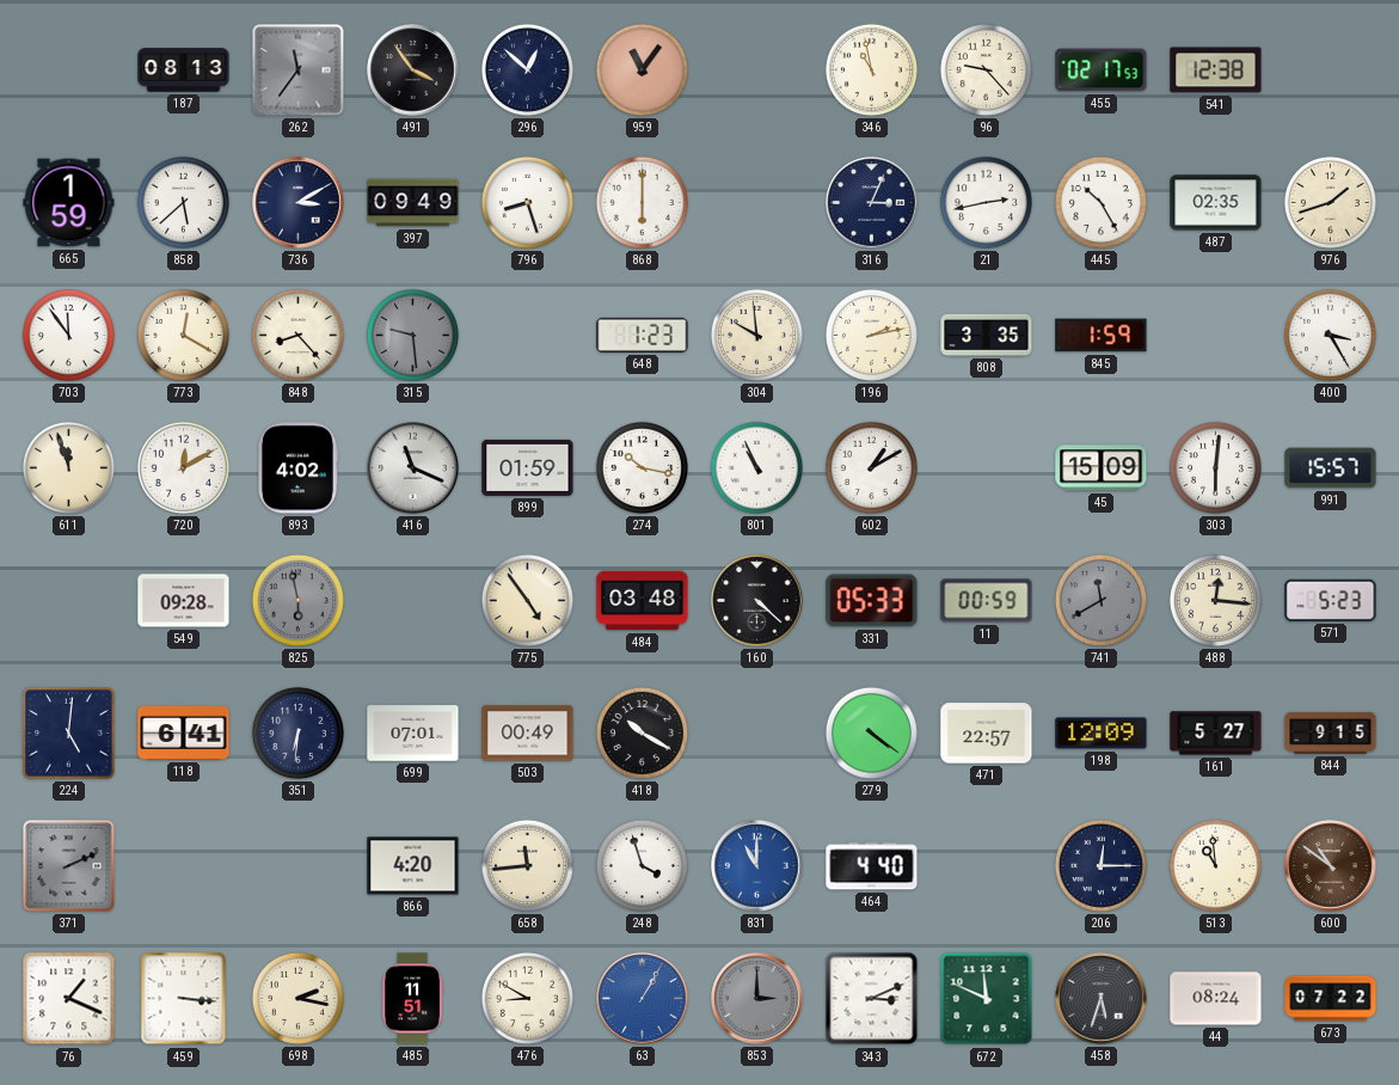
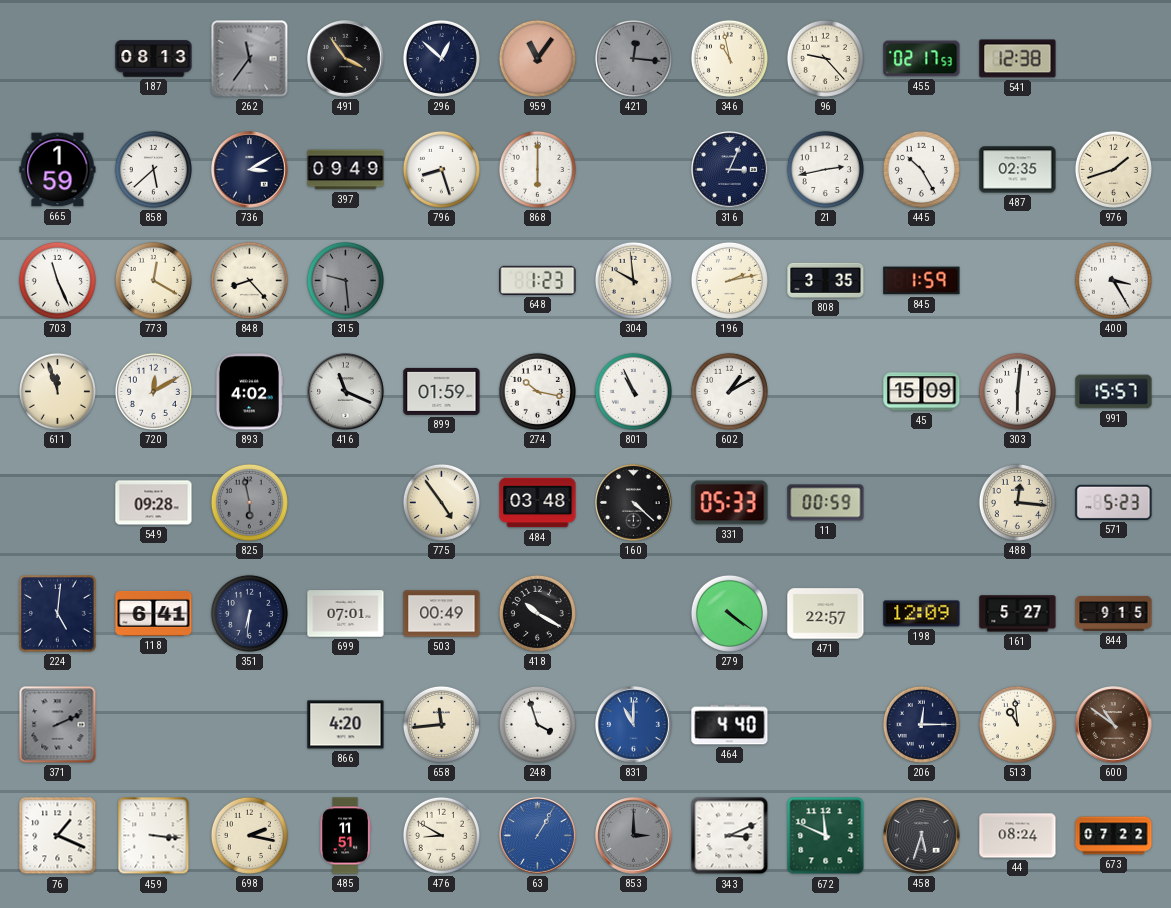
421: none -> 12:16 (633, 58)
703: 11:54 -> 11:26 (57, 280)
741: 11:40 -> none (1100, 600)
